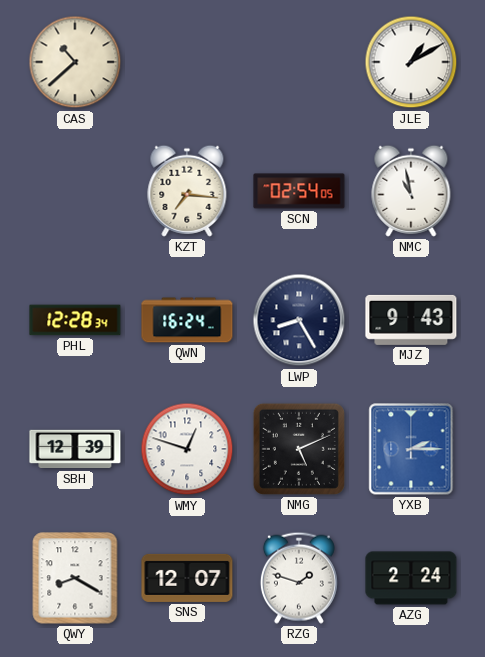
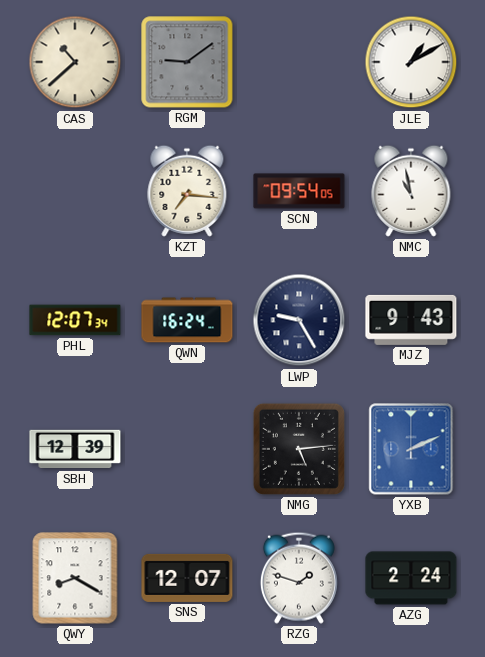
RGM: none -> 9:09 (187, 62)
SCN: 02:54 -> 09:54 (299, 191)
PHL: 12:28 -> 12:07 (75, 320)
LWP: 8:25 -> 9:25 (299, 320)
WMY: 12:48 -> none (187, 449)
NMG: 5:11 -> 5:14 (299, 449)
YXB: 2:15 -> 2:11 (411, 449)
